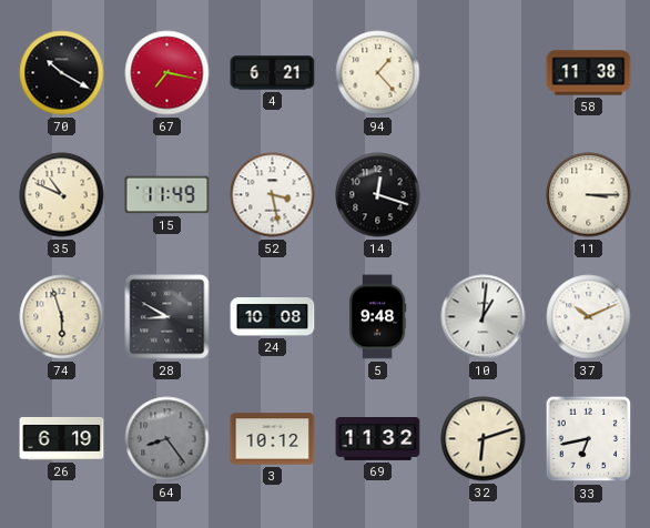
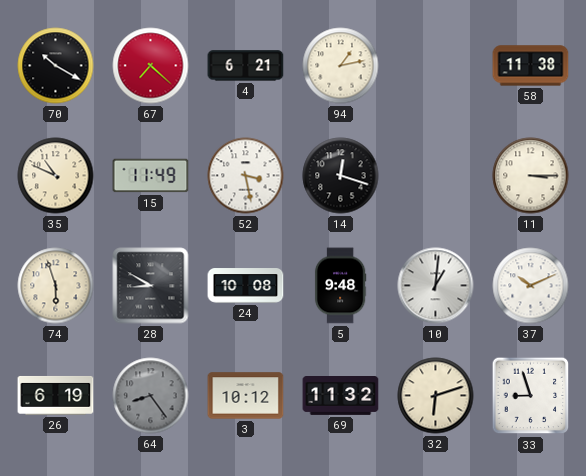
67: 7:17 -> 7:22 (151, 66)
94: 1:23 -> 1:13 (341, 66)
33: 6:43 -> 8:57 (531, 396)
